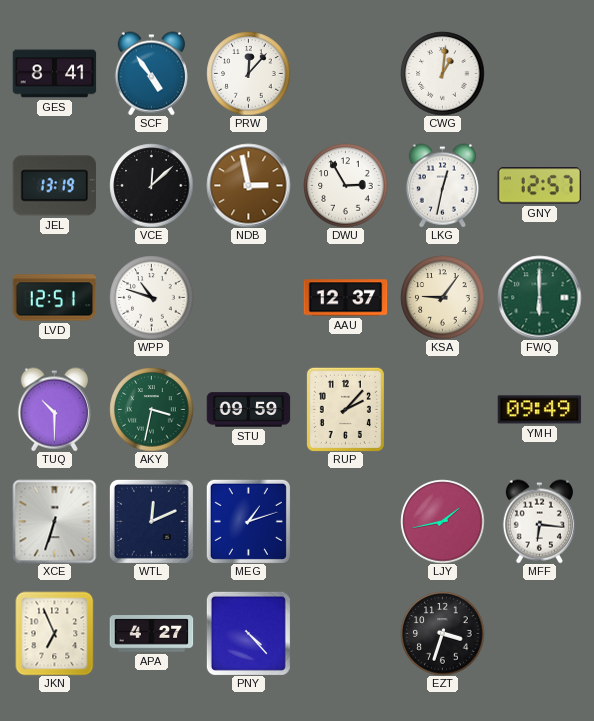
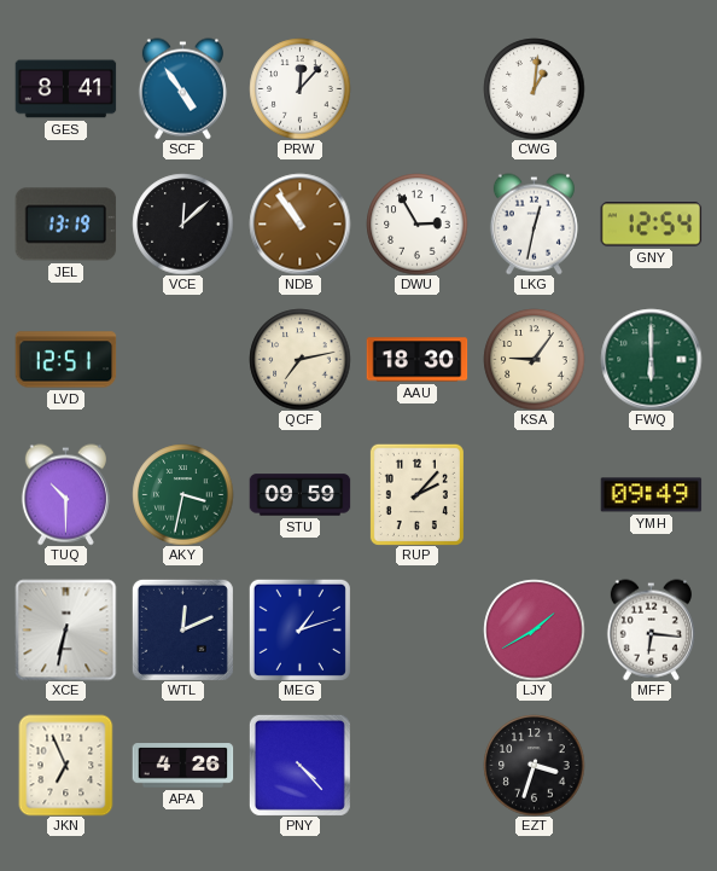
NDB: 2:58 -> 10:54 (299, 223)
GNY: 12:57 -> 12:54 (651, 225)
WPP: 10:48 -> none (151, 297)
QCF: none -> 7:13 (299, 359)
AAU: 12:37 -> 18:30 (416, 360)
XCE: 6:33 -> 6:32 (65, 629)
LJY: 1:43 -> 1:40 (534, 629)
APA: 4:27 -> 4:26 (182, 766)
